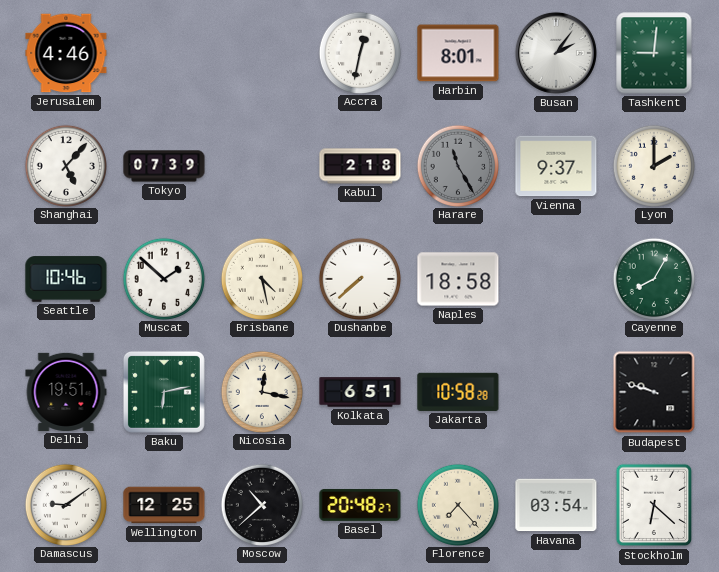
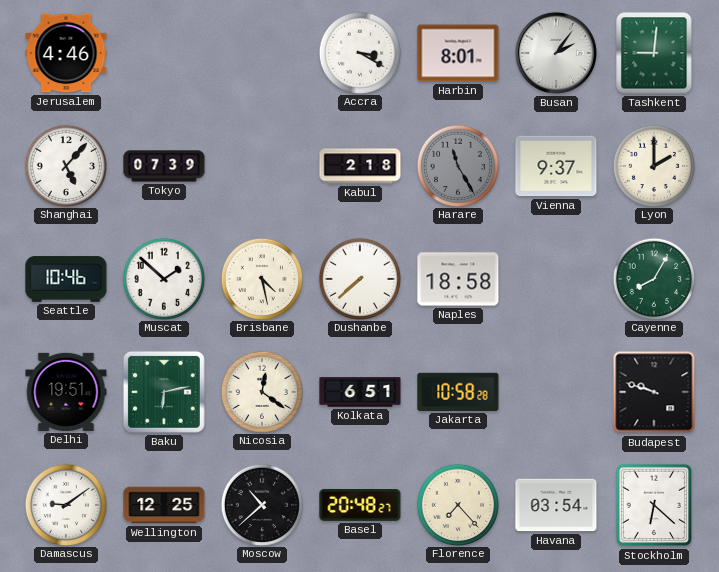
Accra: 12:32 -> 3:20 (359, 52)
Nicosia: 12:17 -> 12:21 (261, 391)
